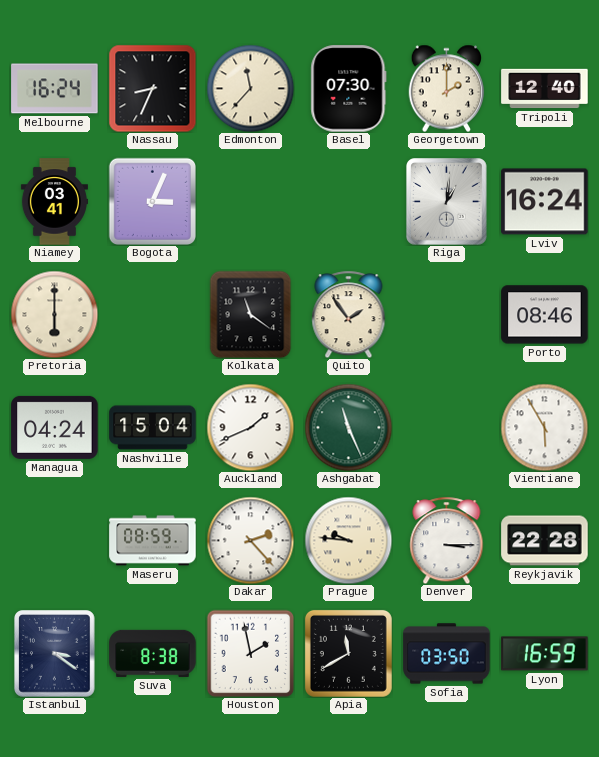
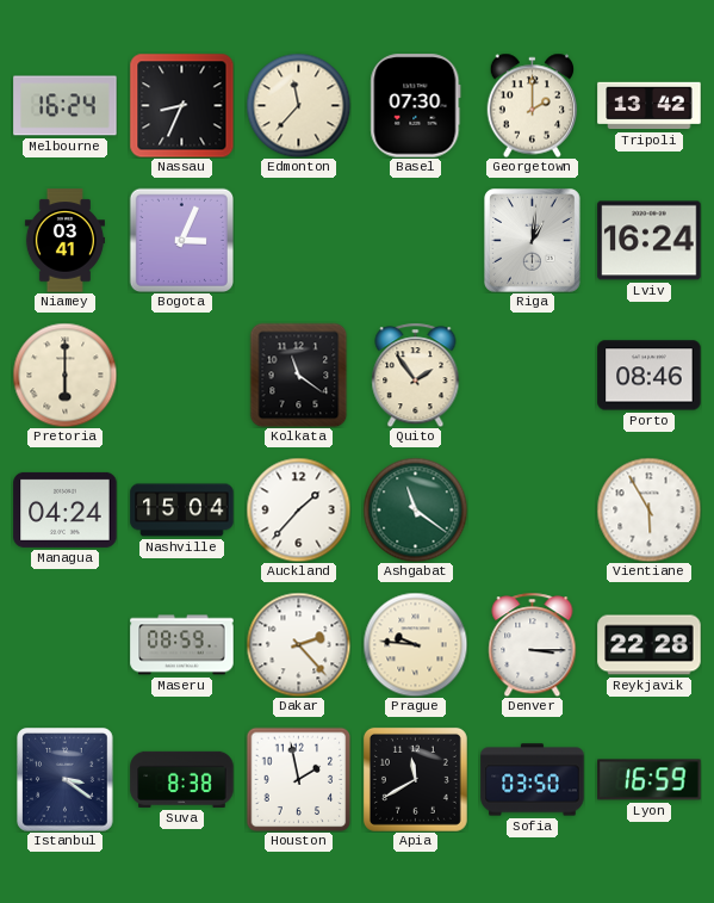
Tripoli: 12:40 -> 13:42 (650, 106)
Auckland: 1:41 -> 1:37 (298, 509)
Ashgabat: 11:26 -> 11:21 (415, 509)
